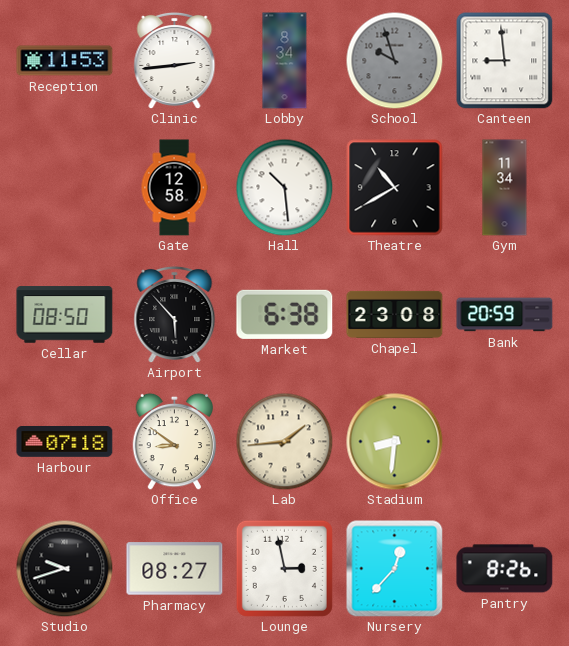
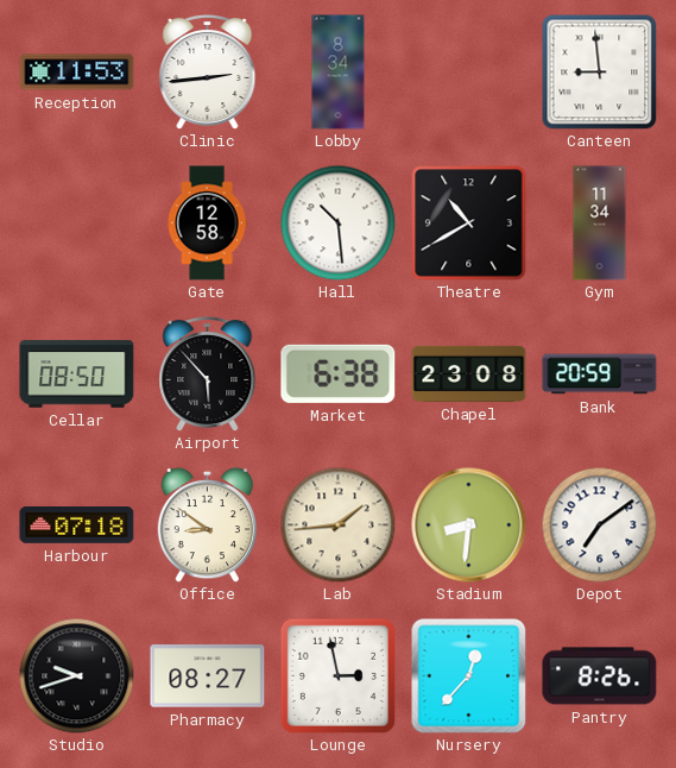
School: 9:57 -> none (394, 60)
Depot: none -> 7:09 (599, 524)
